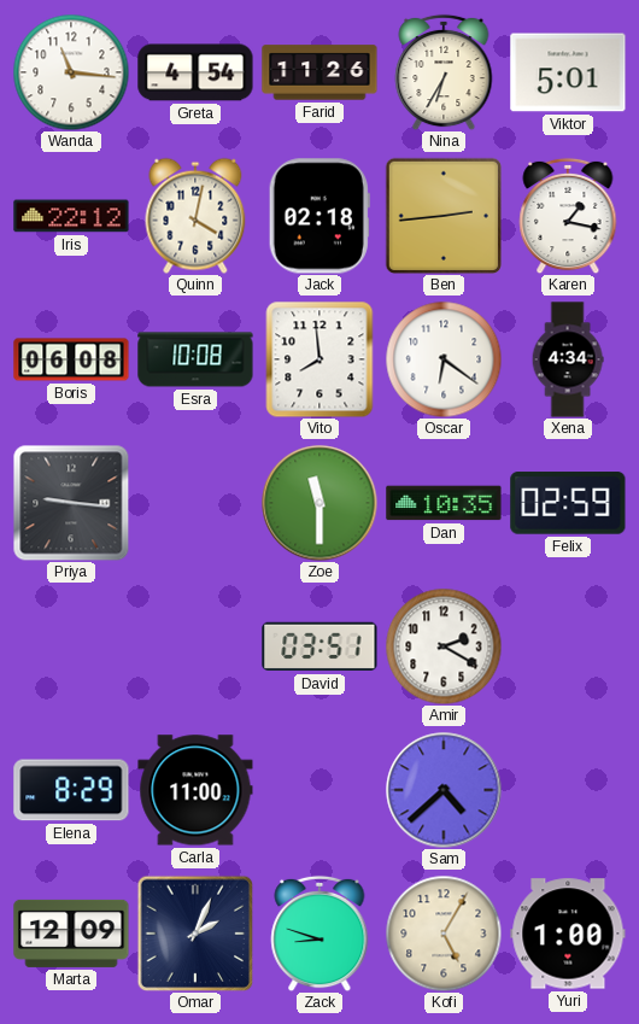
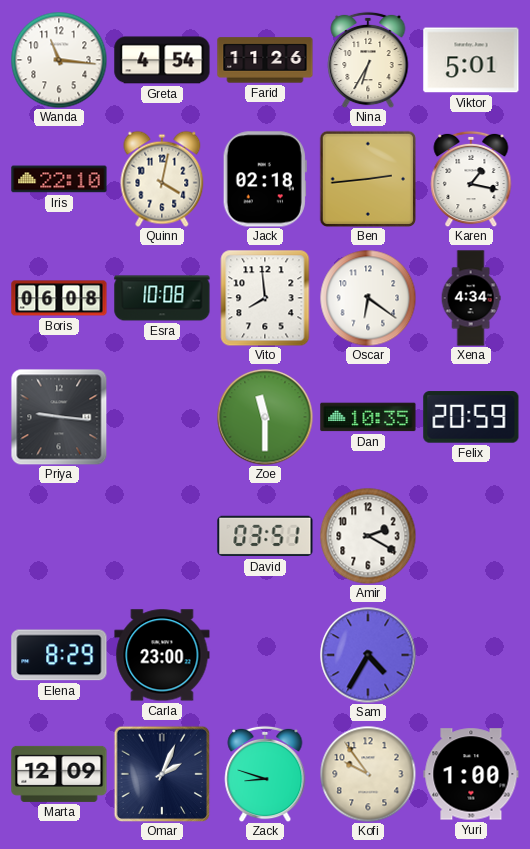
Iris: 22:12 -> 22:10 (59, 179)
Felix: 02:59 -> 20:59 (471, 417)
Carla: 11:00 -> 23:00 (162, 655)
Sam: 4:38 -> 4:35 (368, 655)
Kofi: 5:05 -> 9:54 (368, 774)
